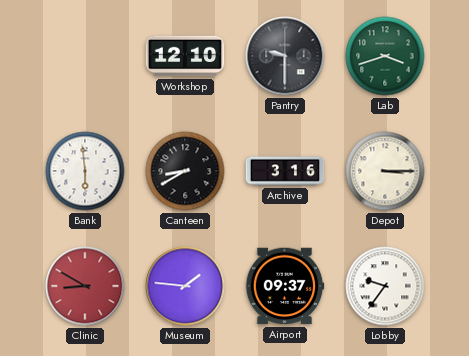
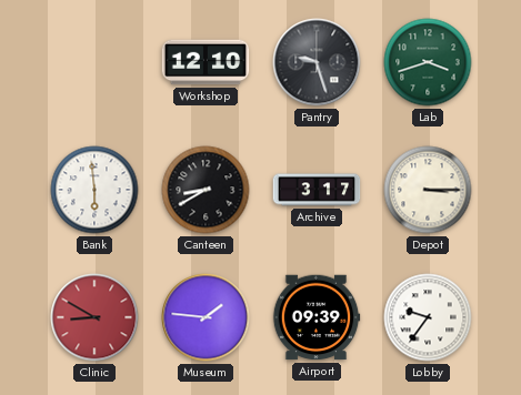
Pantry: 9:30 -> 9:27 (317, 62)
Archive: 3:16 -> 3:17 (317, 190)
Airport: 09:37 -> 09:39 (317, 317)
